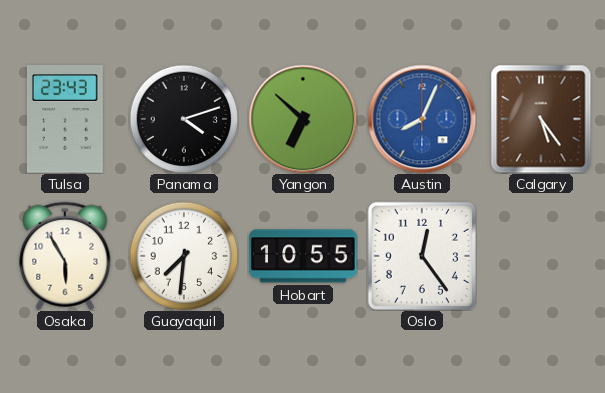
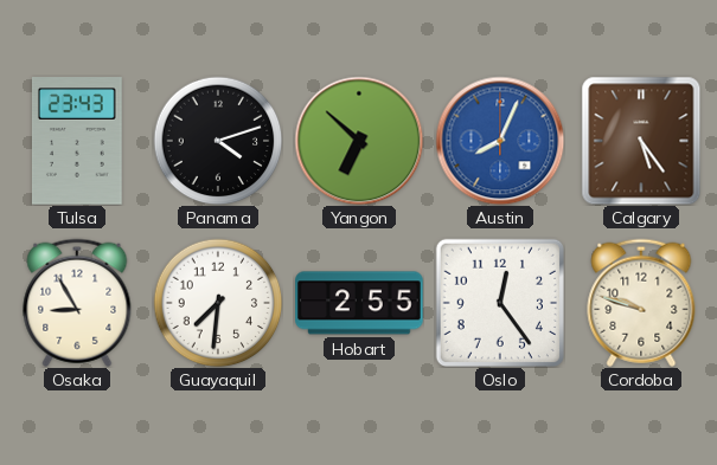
Osaka: 5:55 -> 8:55 (77, 303)
Hobart: 10:55 -> 2:55 (359, 303)
Cordoba: none -> 9:48 (641, 303)
